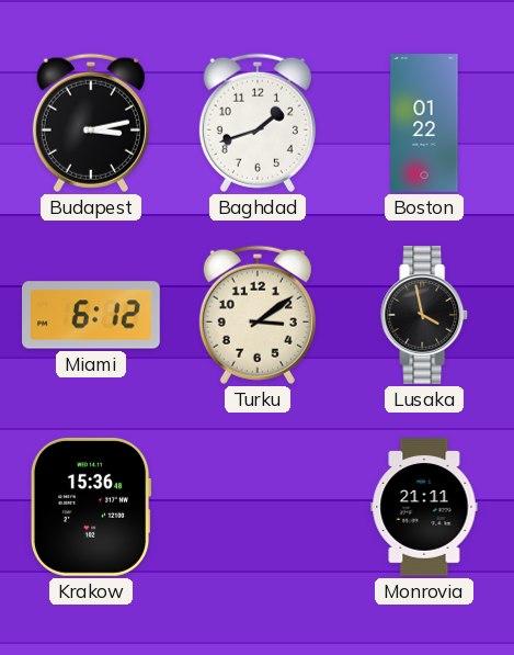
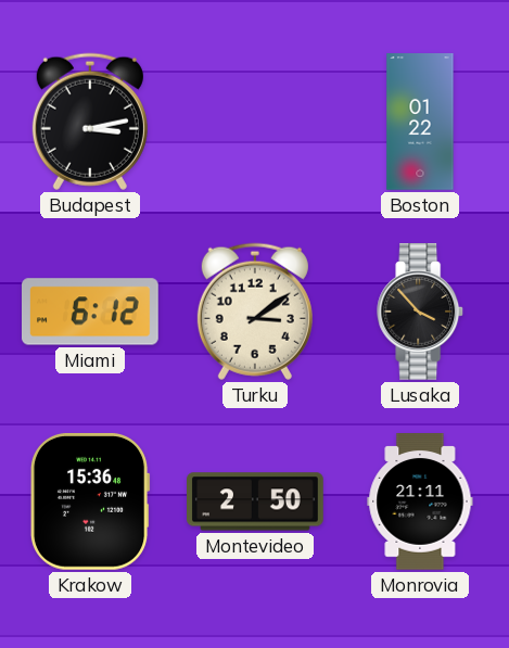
Baghdad: 1:42 -> none (258, 123)
Lusaka: 3:58 -> 3:53 (421, 313)
Montevideo: none -> 2:50 (255, 501)
